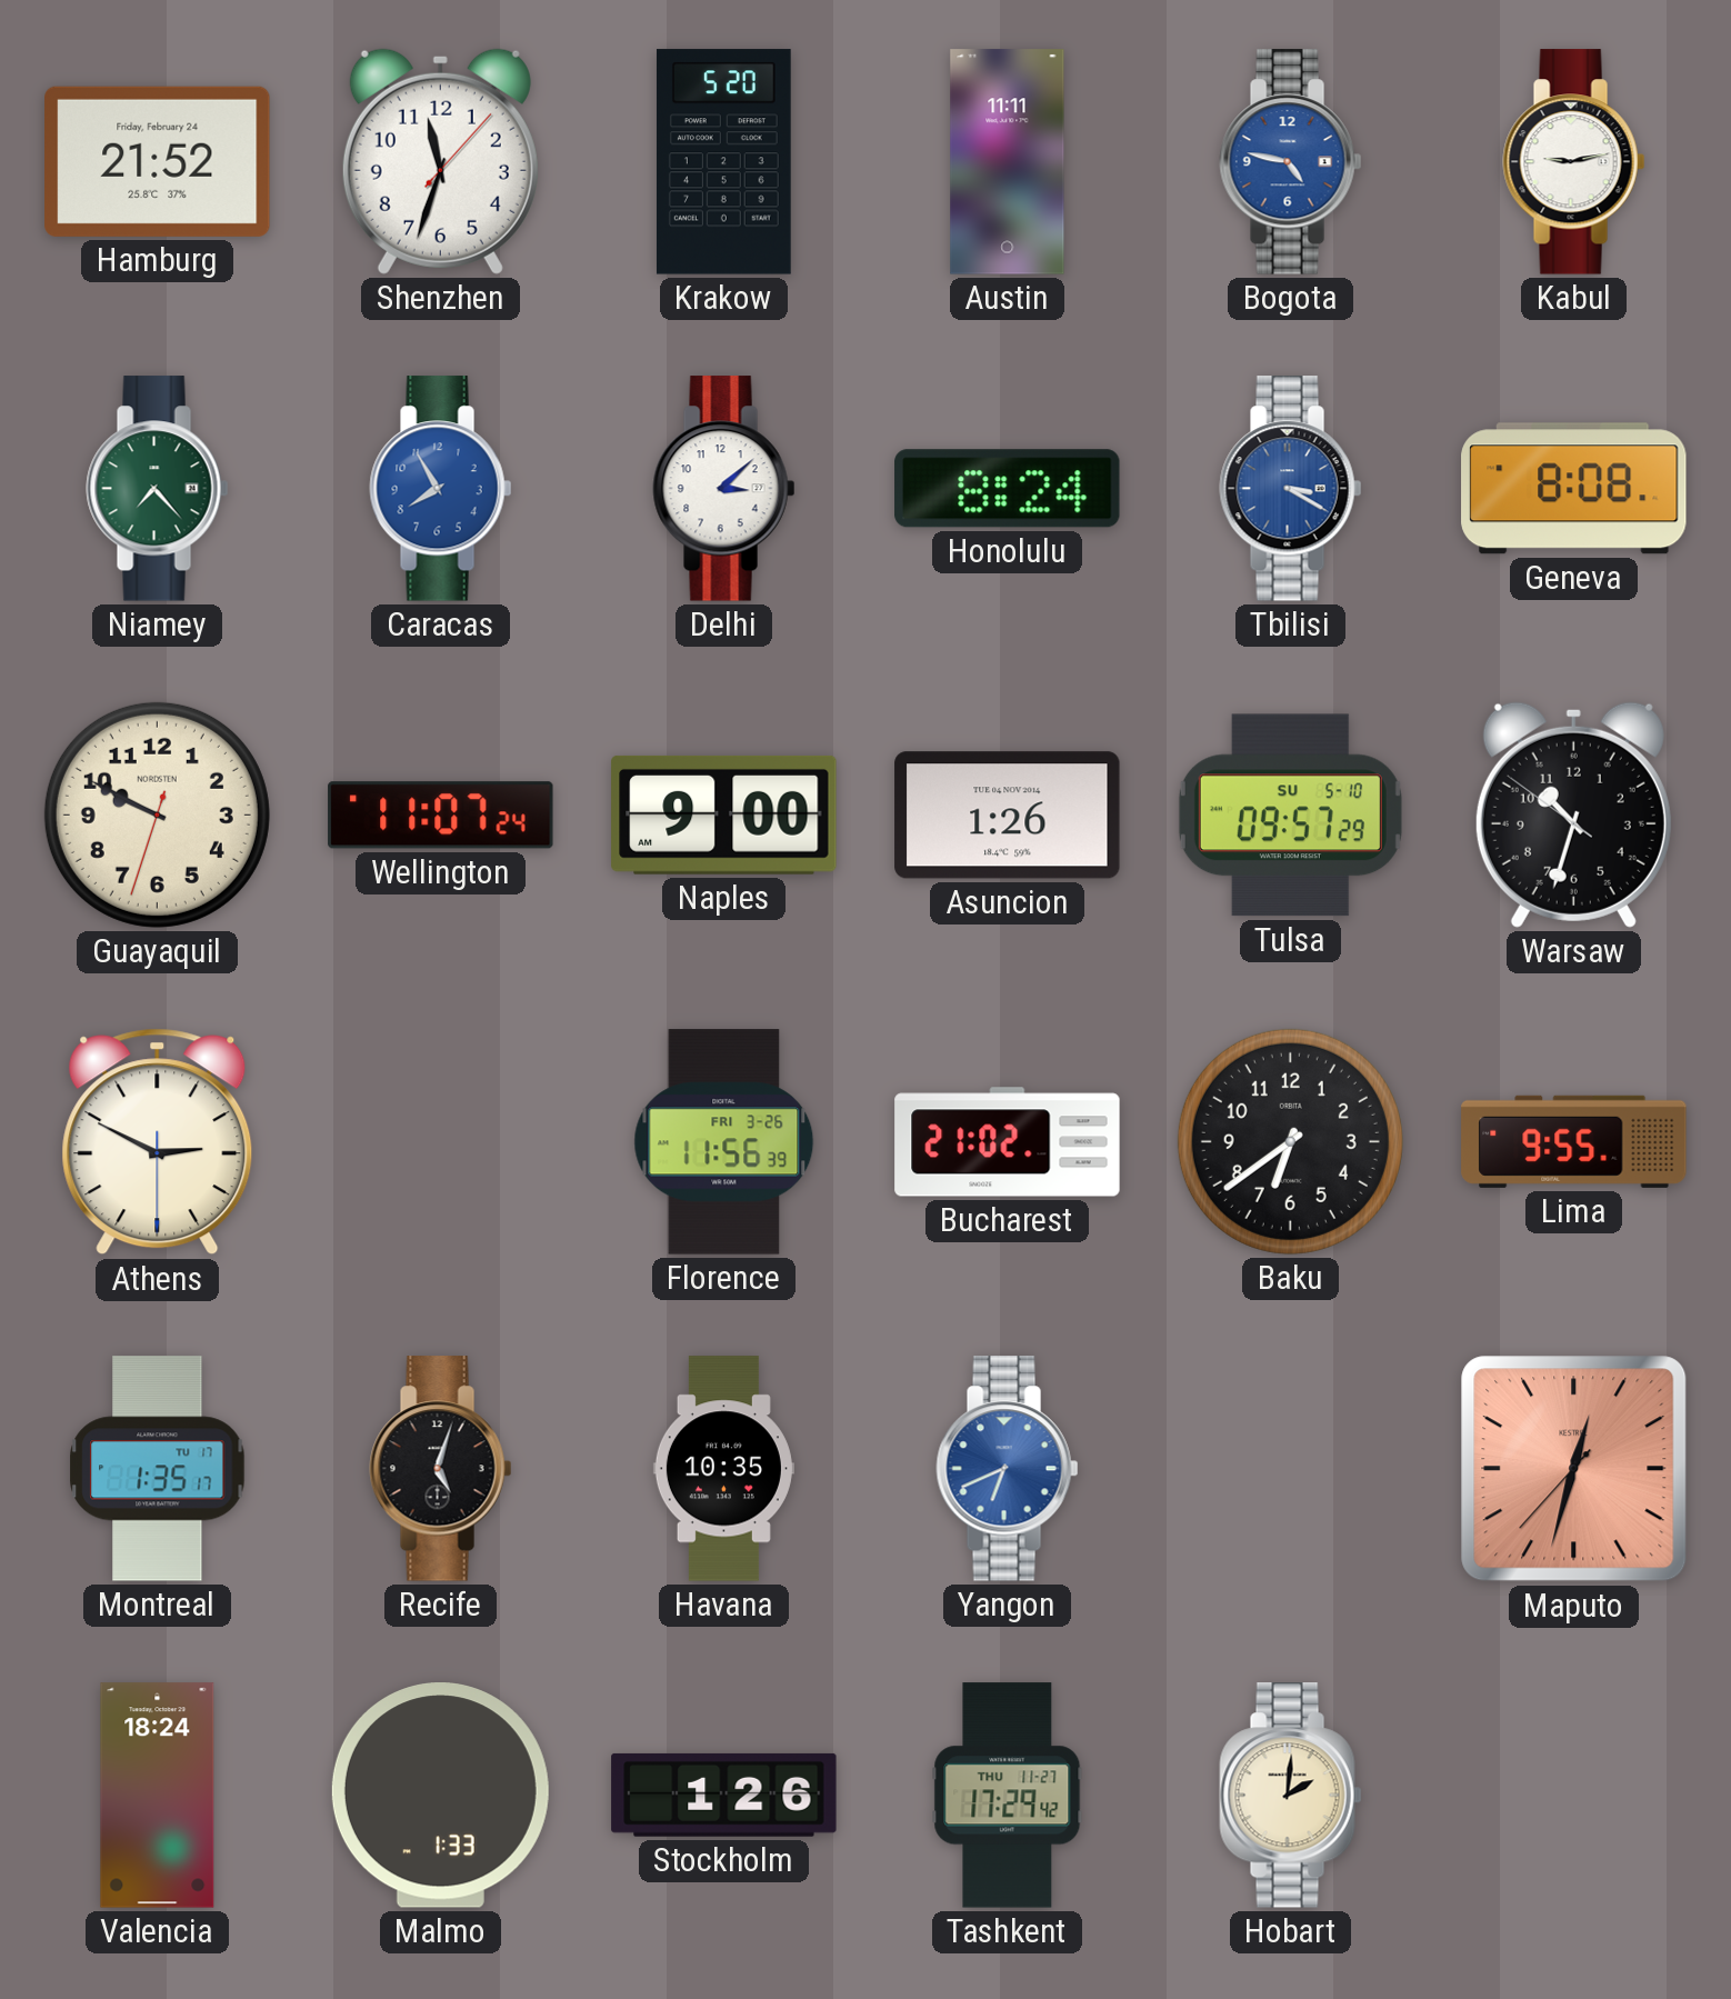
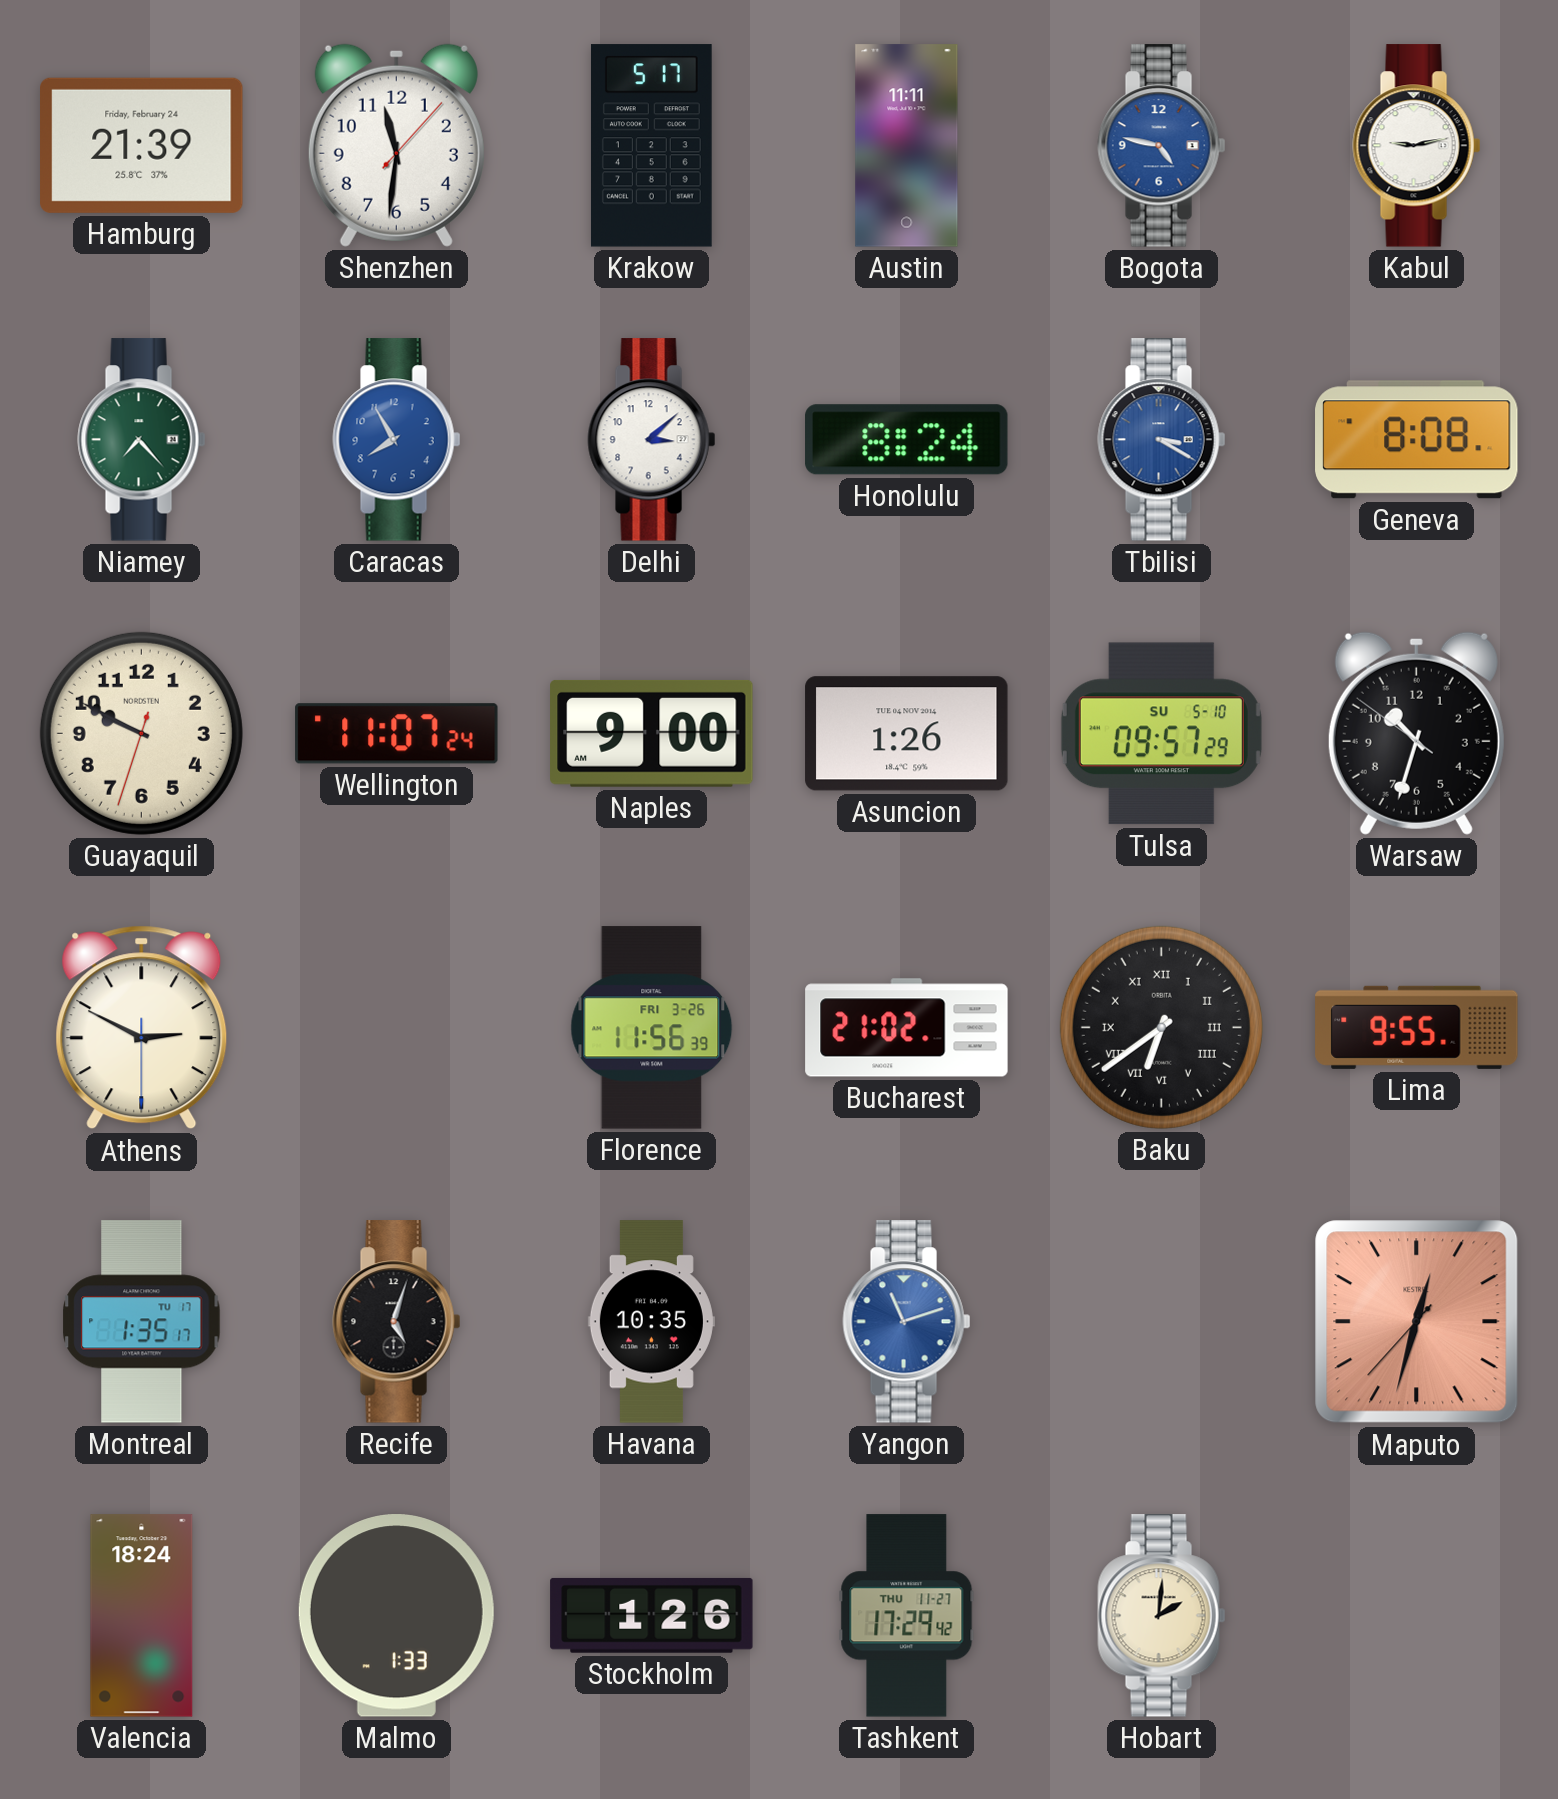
Hamburg: 21:52 -> 21:39 (142, 145)
Shenzhen: 11:33 -> 11:31 (396, 145)
Krakow: 5:20 -> 5:17 (651, 146)
Baku numerals: Arabic -> Roman (1161, 1027)
Yangon: 6:41 -> 11:12 (907, 1322)
